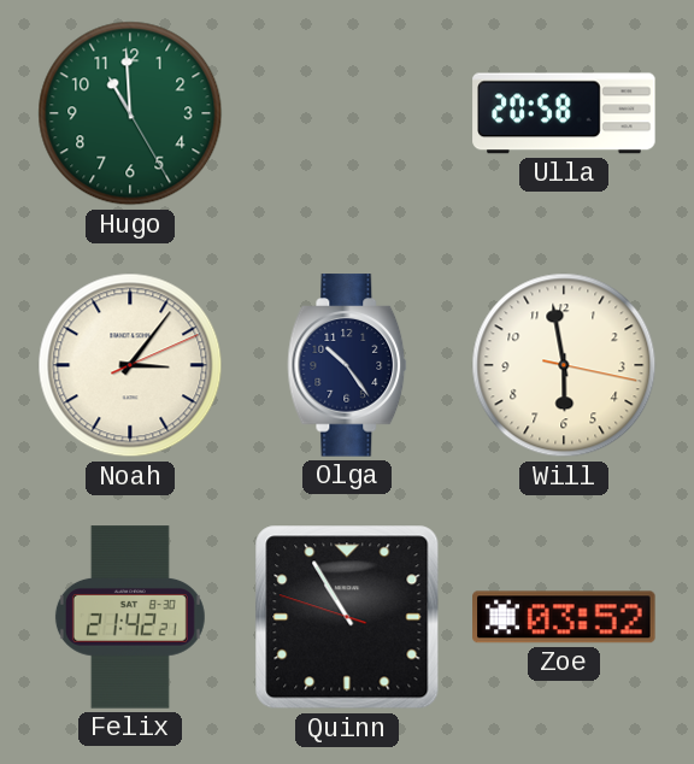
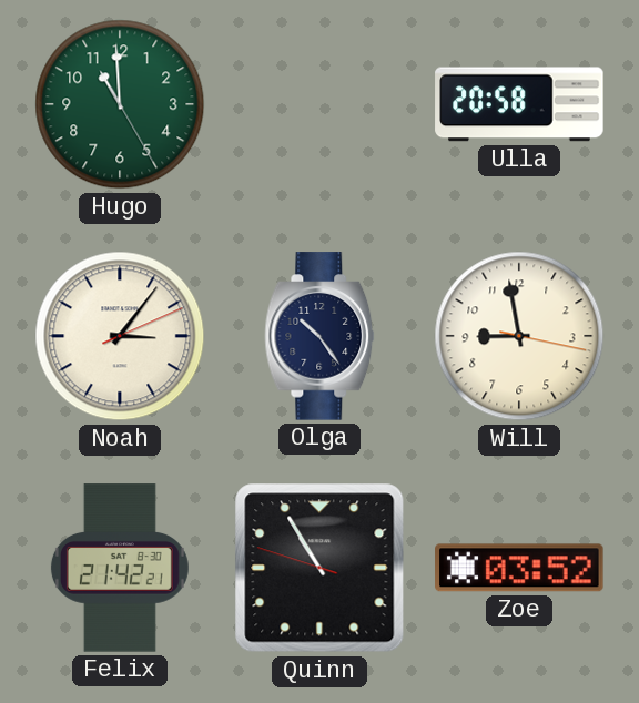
Will: 5:58 -> 8:58 (519, 336)
